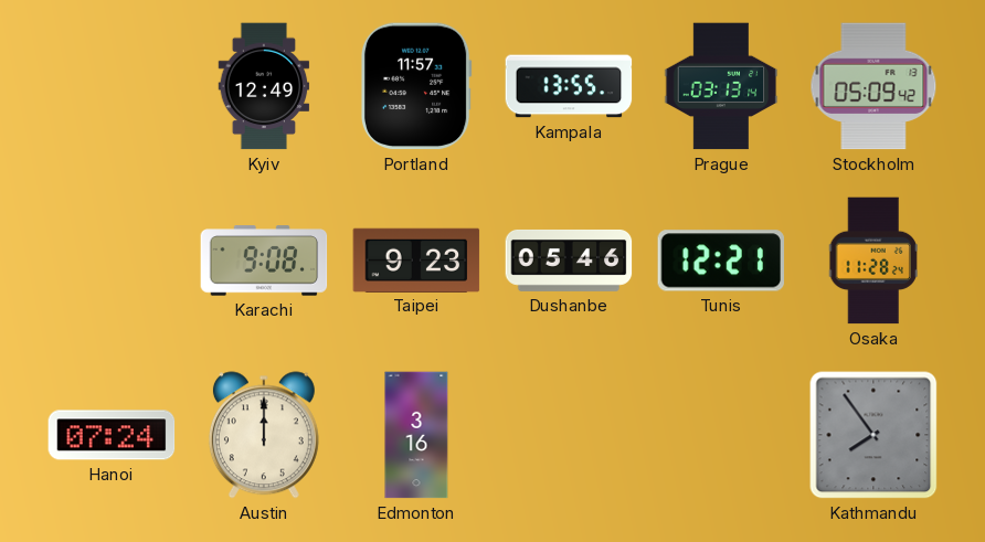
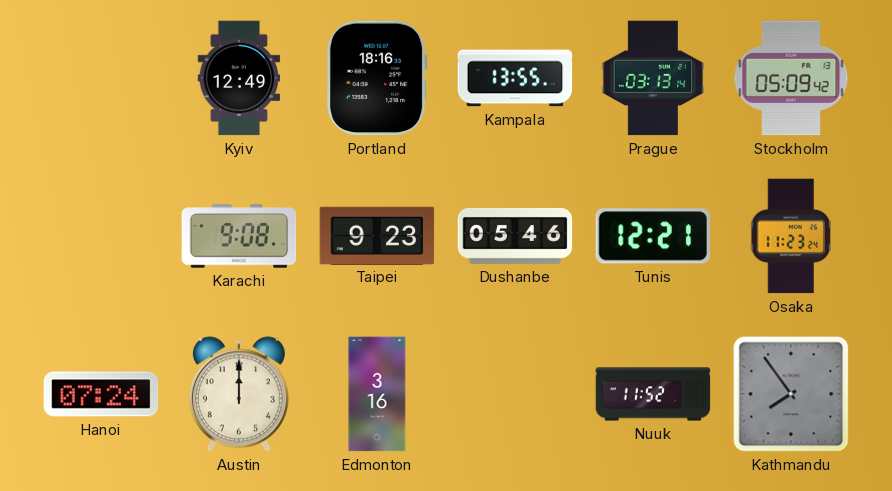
Portland: 11:57 -> 18:16 (377, 78)
Osaka: 11:28 -> 11:23 (791, 236)
Nuuk: none -> 11:52 (653, 394)
